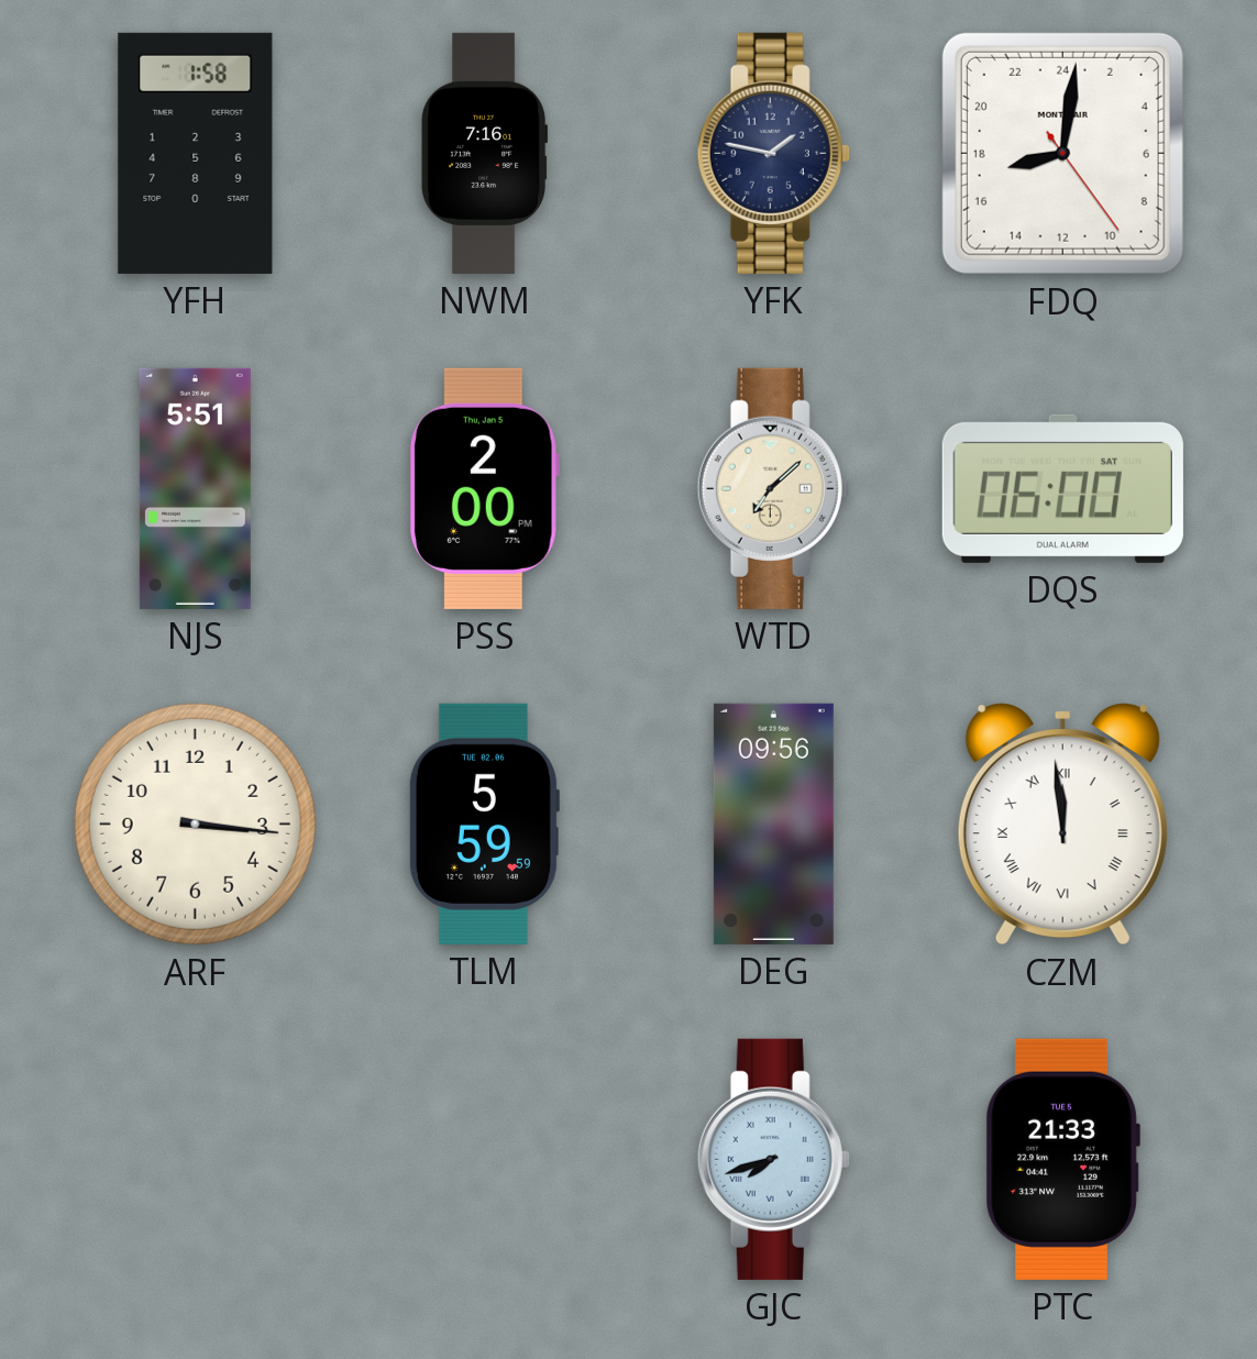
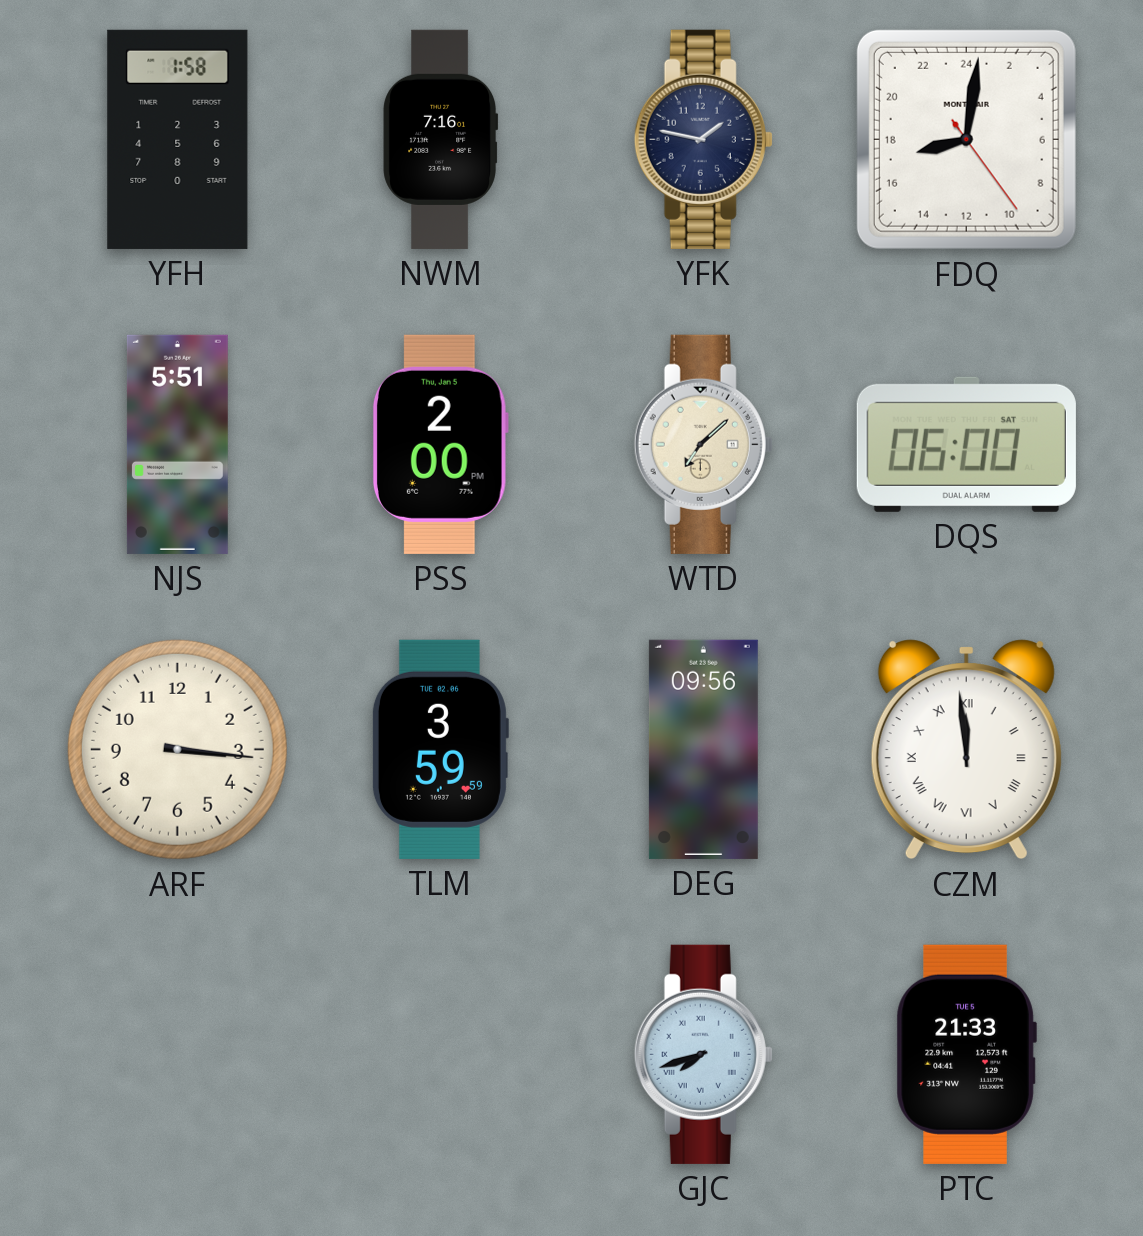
TLM: 5:59 -> 3:59 (440, 749)
